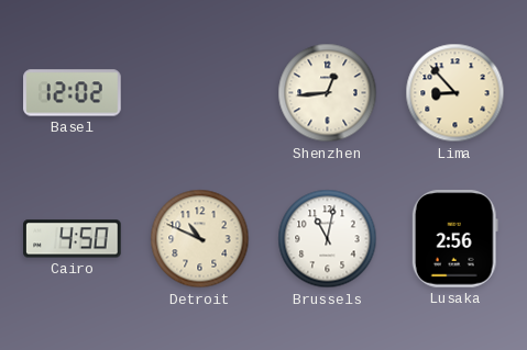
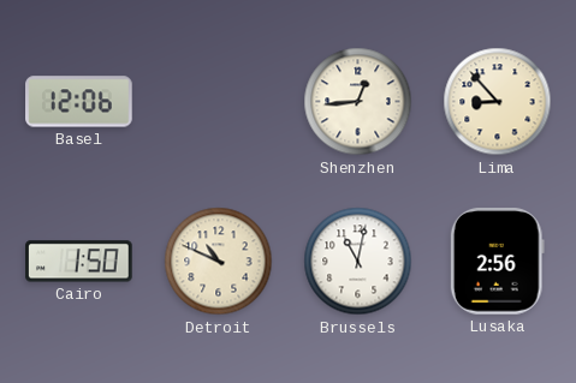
Basel: 12:02 -> 12:06 (79, 102)
Cairo: 4:50 -> 1:50 (79, 262)
